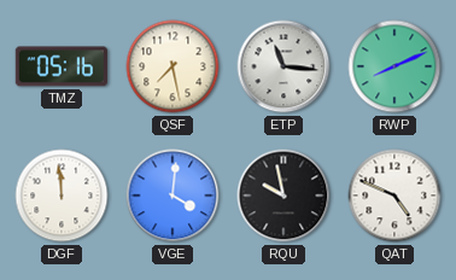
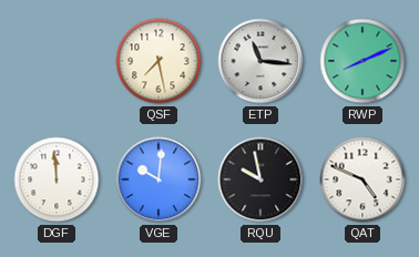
TMZ: 05:16 -> none (62, 66)
VGE: 4:01 -> 10:01 (159, 179)
